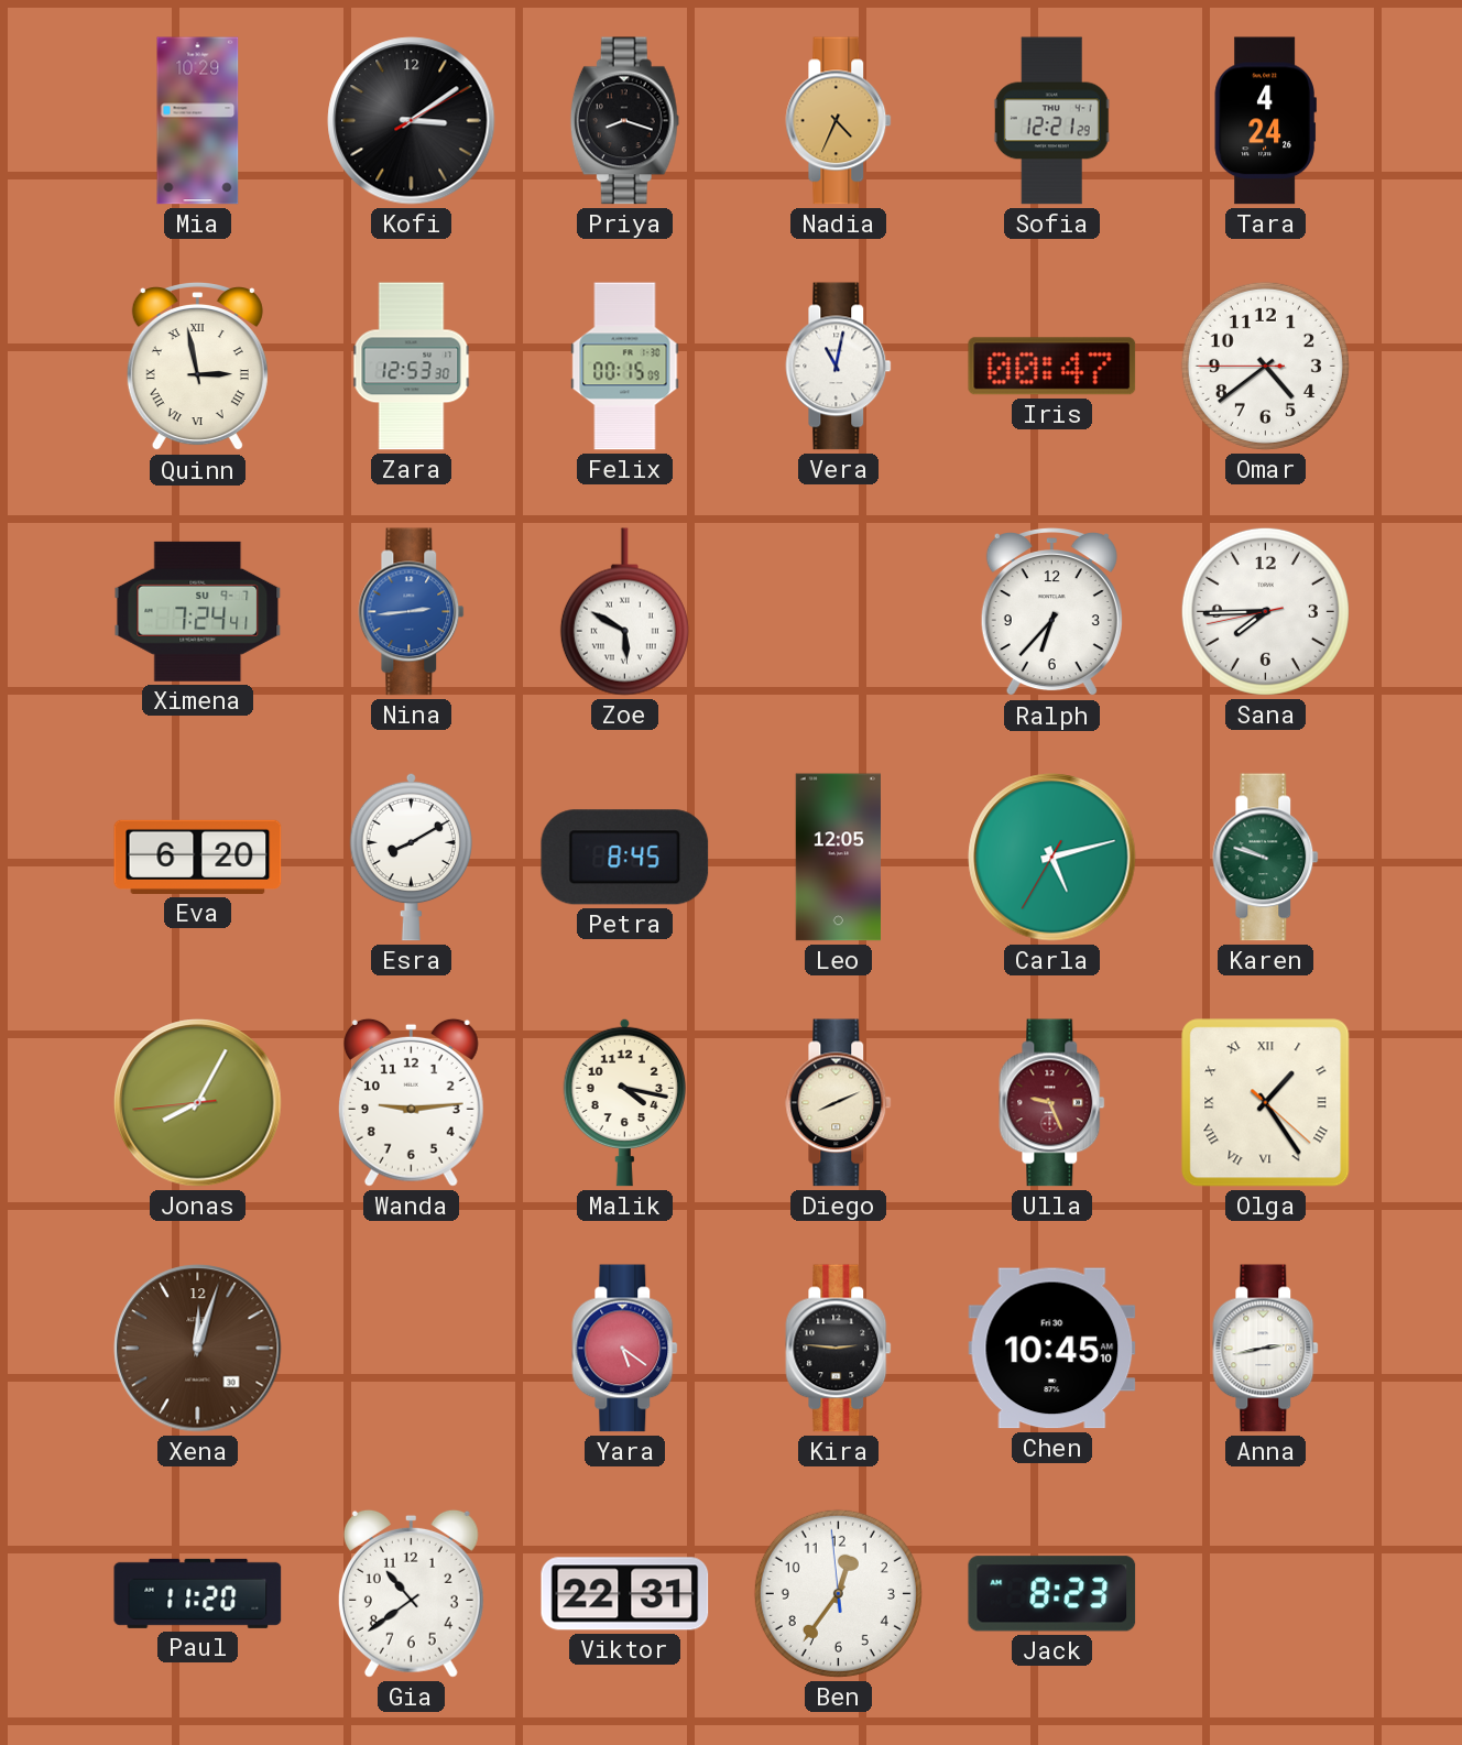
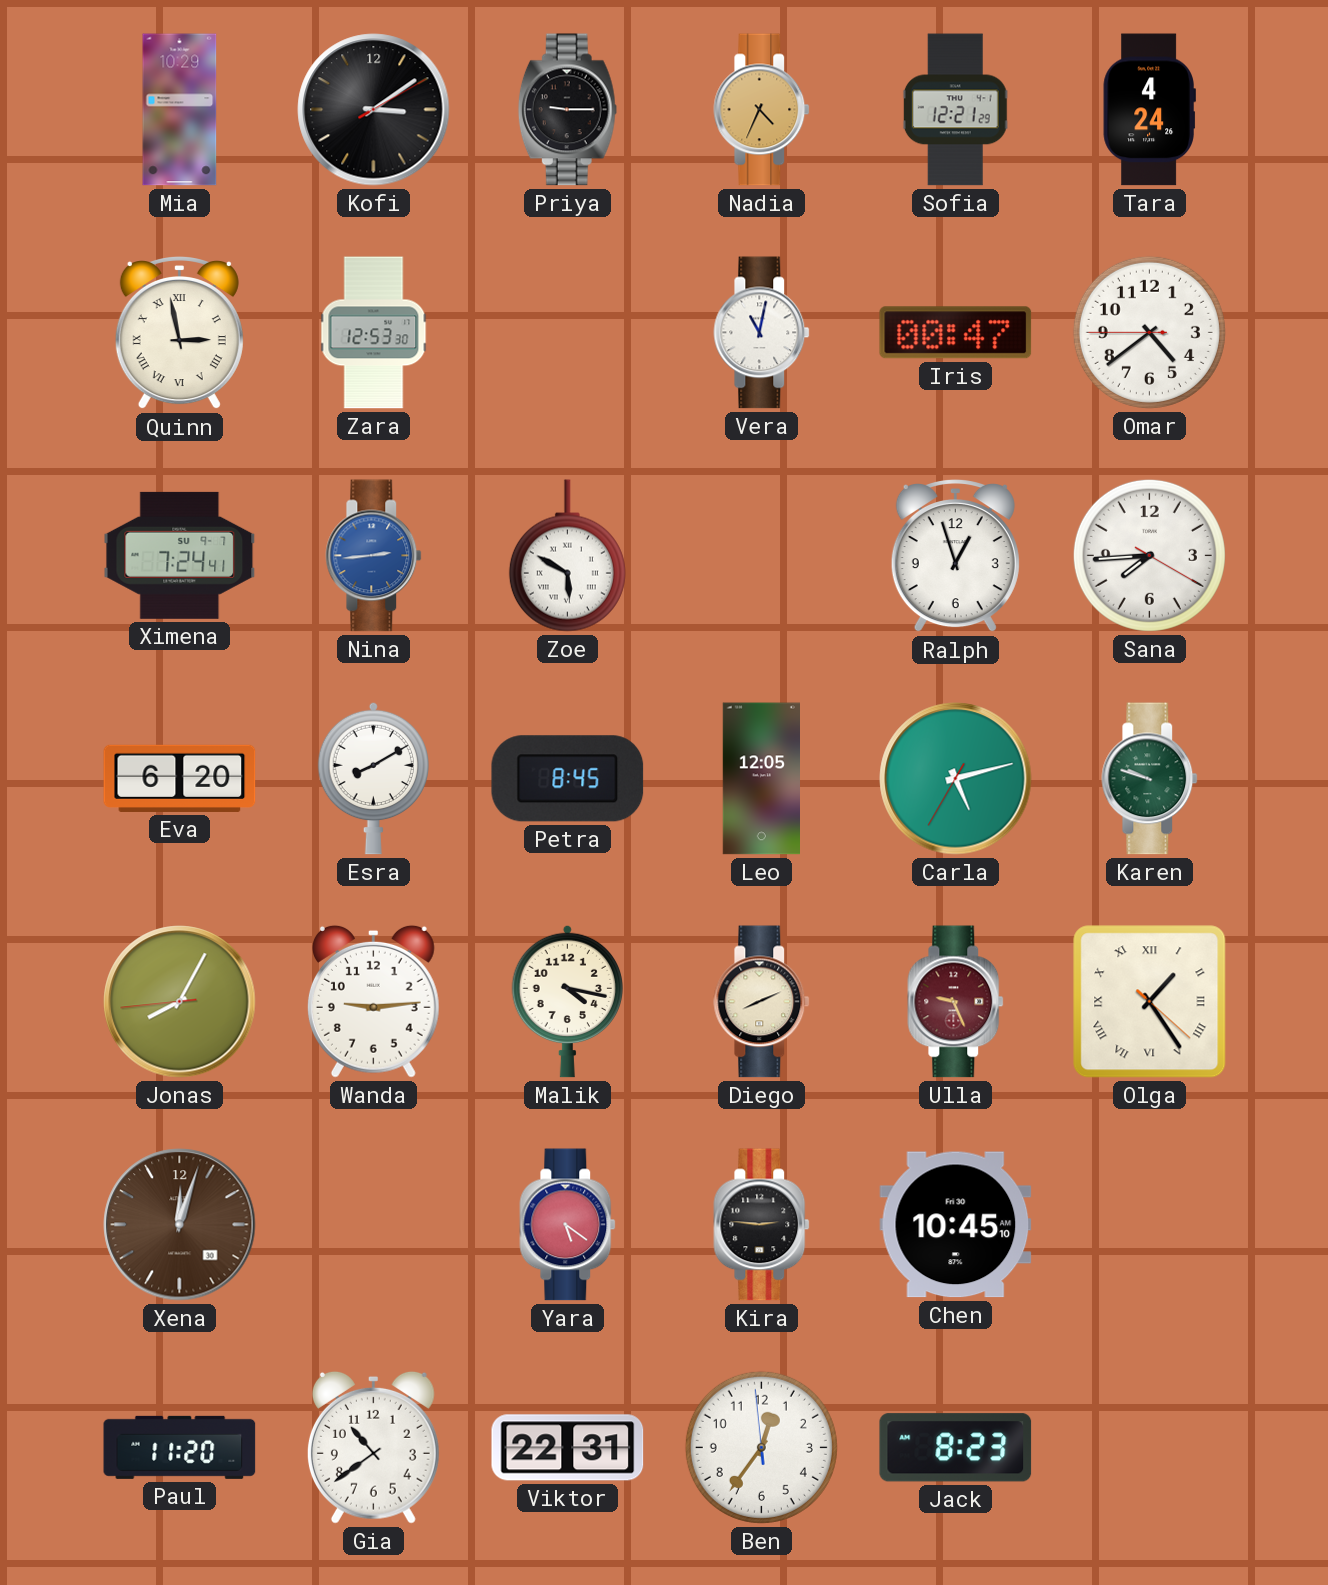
Priya: 8:18 -> 9:15 (567, 110)
Felix: 00:15 -> none (625, 367)
Ralph: 6:37 -> 12:57 (955, 557)
Sana: 7:44:43 -> 7:44:20 (1149, 555)
Anna: 2:43 -> none (1266, 1349)
